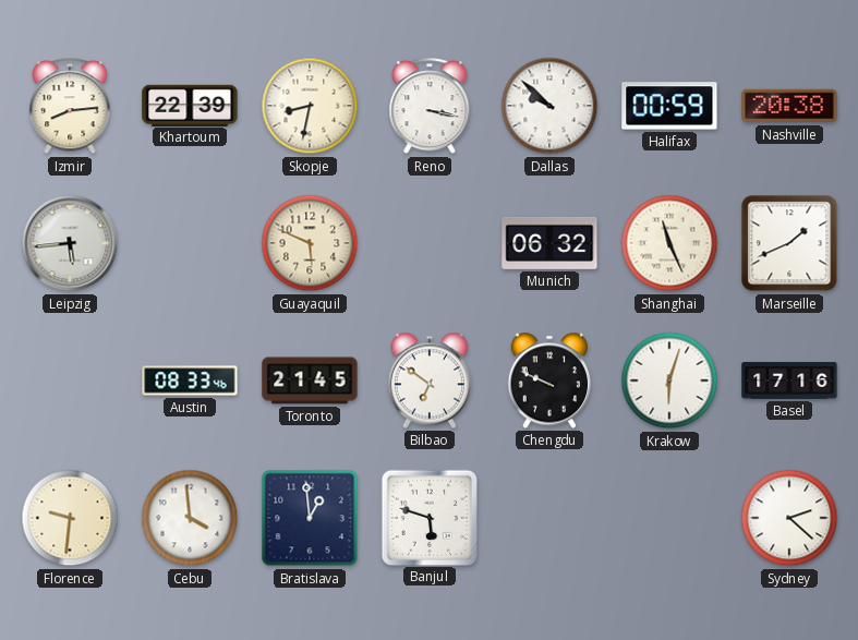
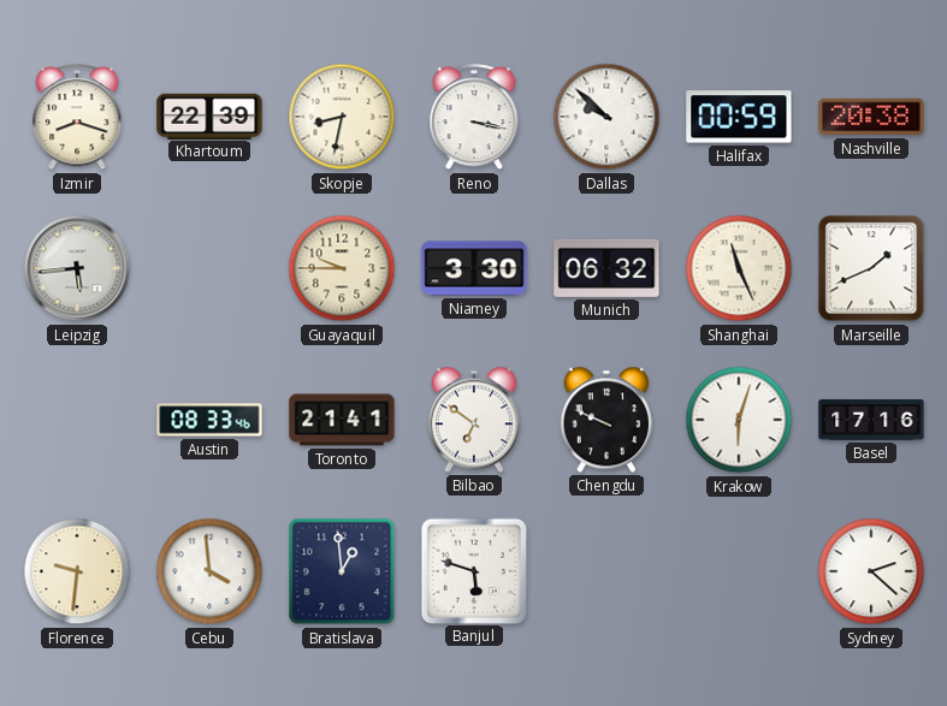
Izmir: 8:14 -> 8:18 (77, 118)
Guayaquil: 5:49 -> 9:45 (342, 268)
Niamey: none -> 3:30 (474, 268)
Toronto: 21:45 -> 21:41 (342, 420)
